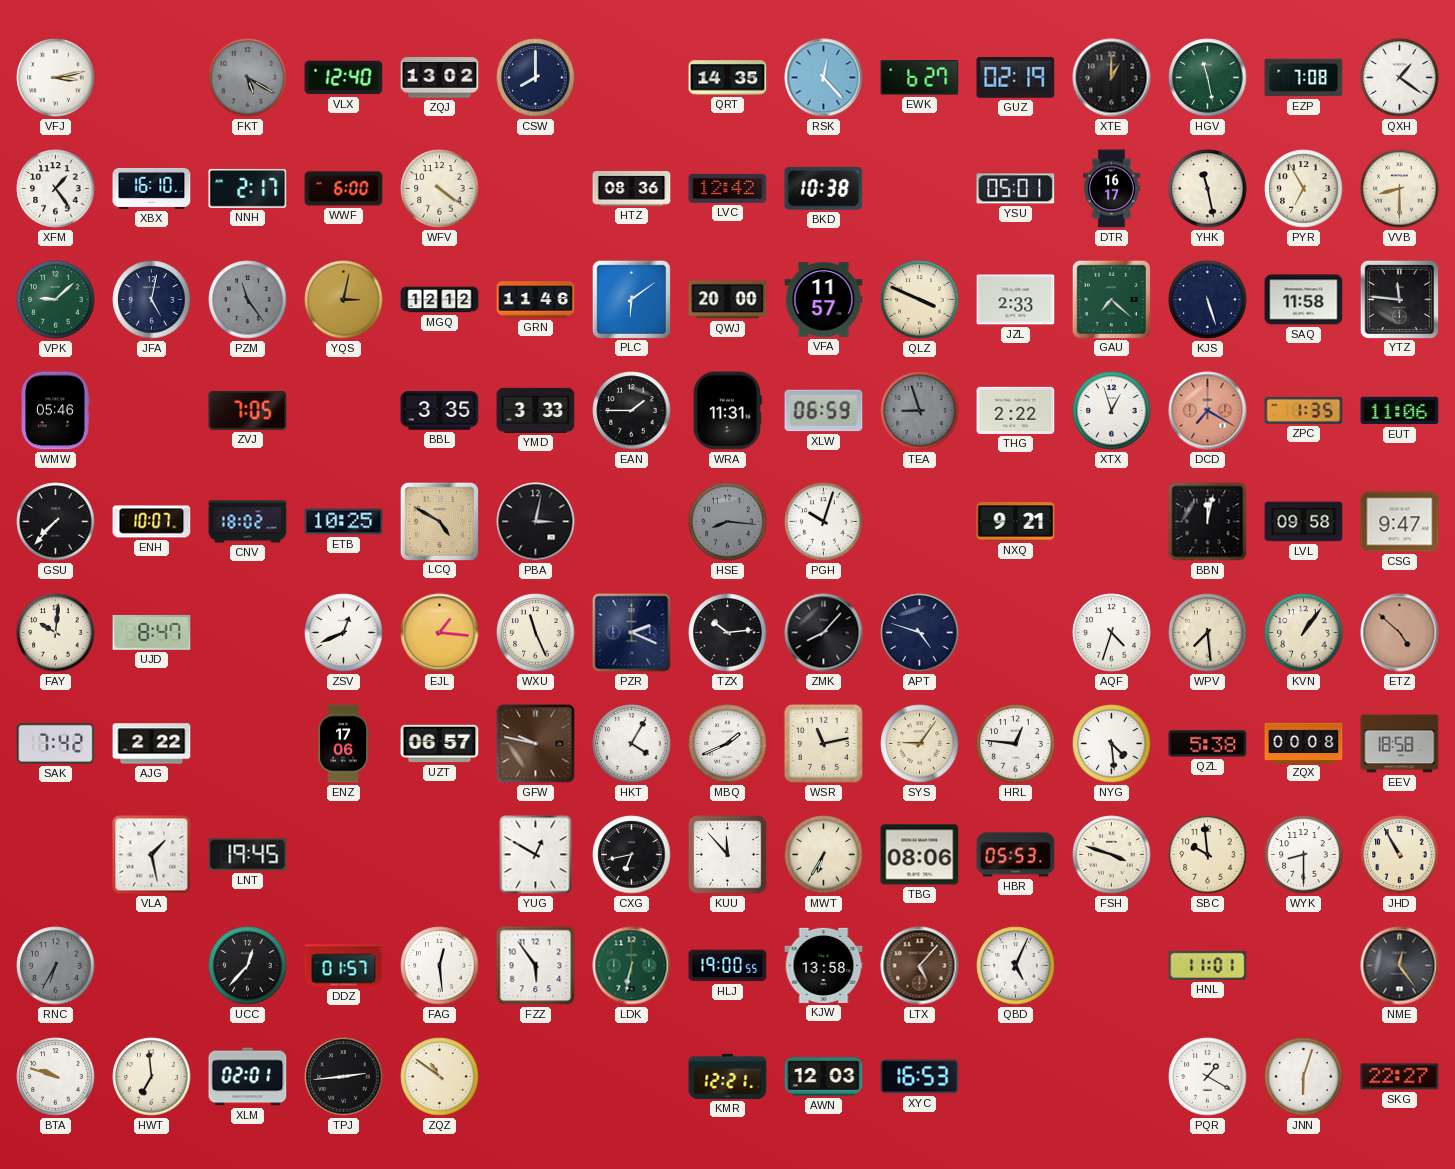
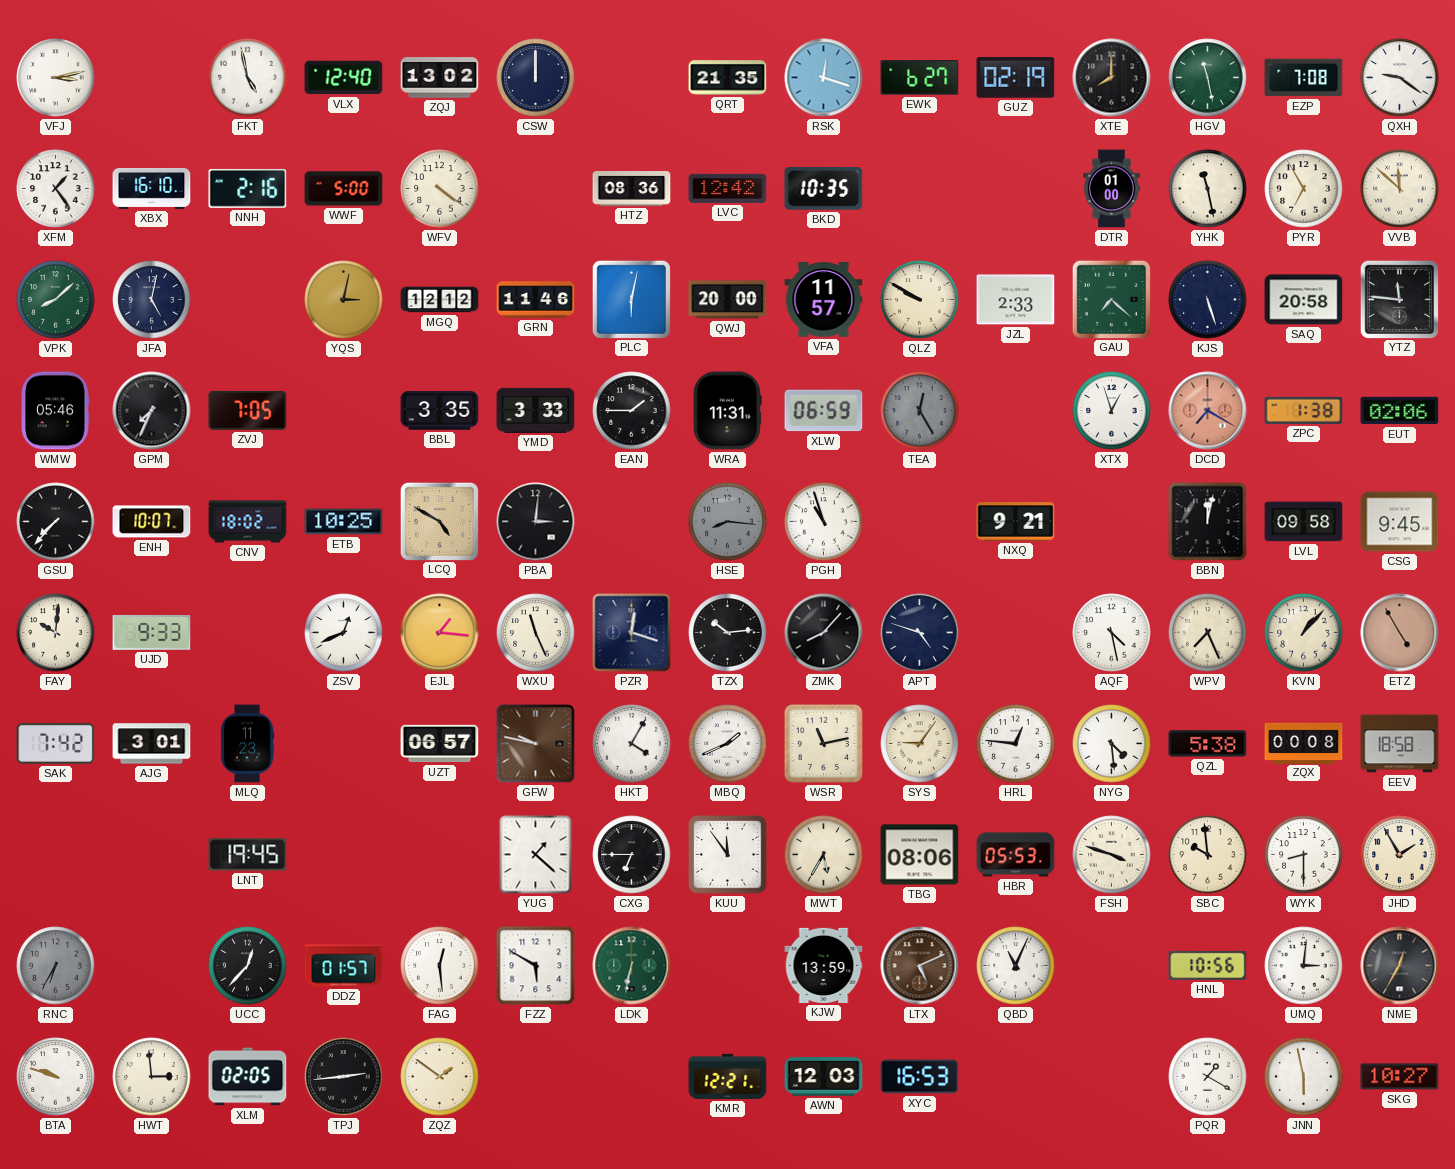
FKT: 5:20 -> 4:58 (248, 78)
FKT dial: grey -> white (248, 78)
CSW: 8:00 -> 12:00 (536, 78)
QRT: 14:35 -> 21:35 (728, 78)
RSK: 12:23 -> 12:18 (824, 78)
XTE: 1:00 -> 8:00 (1112, 78)
QXH: 1:21 -> 9:21 (1400, 78)
NNH: 2:17 -> 2:16 (248, 188)
WWF: 6:00 -> 5:00 (344, 189)
BKD: 10:38 -> 10:35 (824, 189)
YSU: 05:01 -> none (1016, 189)
DTR: 16:17 -> 01:00 (1111, 189)
VVB: 8:30 -> 11:52 (1400, 189)
VPK: 9:08 -> 8:08 (56, 300)
PZM: 11:24 -> none (248, 300)
PLC: 6:09 -> 6:02 (631, 299)
QLZ: 3:49 -> 9:50 (920, 300)
SAQ: 11:58 -> 20:58 (1304, 300)
GPM: none -> 7:34 (152, 411)
TEA: 8:57 -> 12:25 (920, 411)
THG: 2:22 -> none (1016, 410)
ZPC: 1:35 -> 1:38 (1304, 410)
EUT: 11:06 -> 02:06 (1400, 411)
PBA: 3:02 -> 3:01 (536, 522)
PGH: 10:03 -> 10:57 (824, 522)
CSG: 9:47 -> 9:45 (1400, 522)
UJD: 8:47 -> 9:33 (152, 632)
PZR: 2:19 -> 12:18 (632, 633)
AQF: 4:33 -> 4:28 (1112, 633)
WPV: 7:29 -> 7:26 (1208, 633)
KVN: 1:06 -> 1:07 (1304, 633)
ETZ: 4:52 -> 4:55 (1400, 633)
AJG: 2:22 -> 3:01 (152, 744)
MLQ: none -> 11:23 (247, 744)
ENZ: 17:06 -> none (343, 744)
VLA: 1:28 -> none (152, 855)
YUG: 12:50 -> 1:22 (536, 855)
CXG: 6:43 -> 6:45 (632, 855)
KUU: 11:53 -> 11:54 (728, 855)
MWT: 6:35 -> 5:35 (824, 855)
JHD: 10:55 -> 1:55 (1400, 855)
FZZ: 5:54 -> 5:50 (536, 966)
HLJ: 19:00 -> none (728, 966)
KJW: 13:58 -> 13:59 (824, 965)
LTX: 5:07 -> 5:11 (920, 966)
QBD: 5:04 -> 11:04 (1016, 966)
HNL: 11:01 -> 10:56 (1208, 965)
UMQ: none -> 3:01 (1304, 966)
NME: 12:24 -> 12:35 (1400, 966)
HWT: 6:59 -> 2:59 (152, 1077)
XLM: 02:01 -> 02:05 (248, 1077)
ZQZ: 10:51 -> 1:51 (440, 1077)
JNN: 6:03 -> 5:58 (1304, 1077)
SKG: 22:27 -> 10:27 (1400, 1077)
